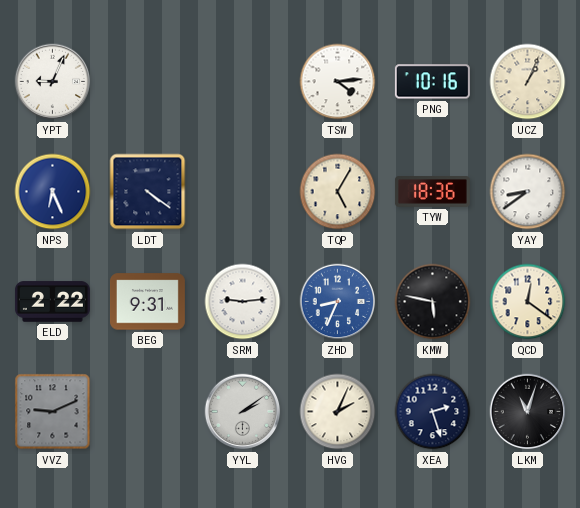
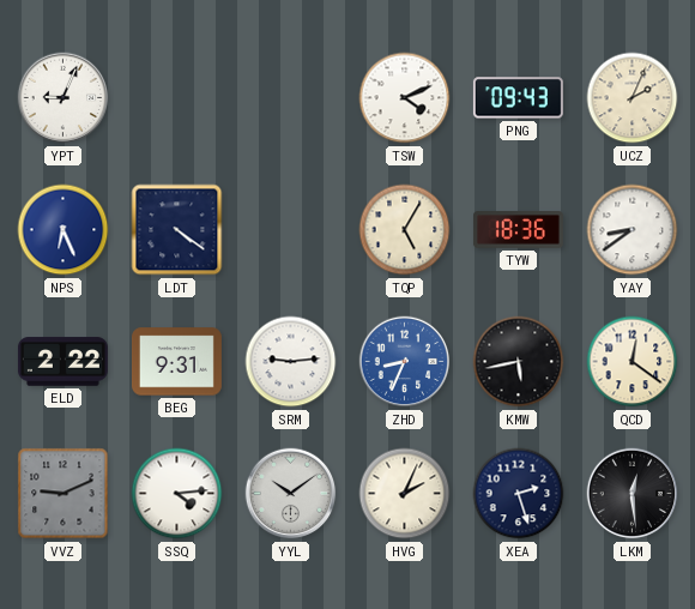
TSW: 4:14 -> 4:11 (405, 98)
PNG: 10:16 -> 09:43 (518, 98)
UCZ: 1:04 -> 2:04 (633, 98)
KMW: 5:47 -> 5:43 (519, 362)
SSQ: none -> 4:14 (177, 494)
YYL: 2:09 -> 10:09 (291, 494)
LKM: 11:03 -> 12:29 (633, 494)
